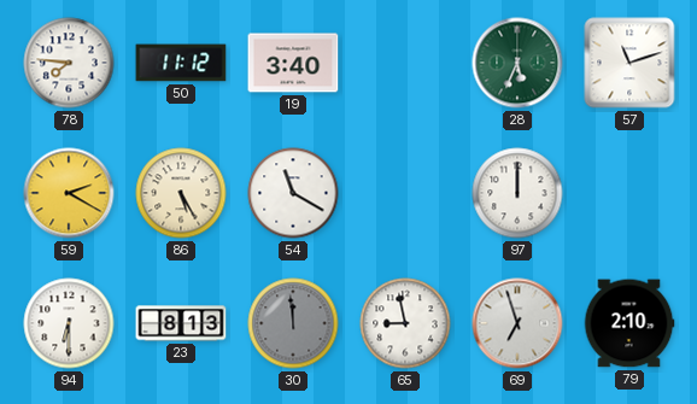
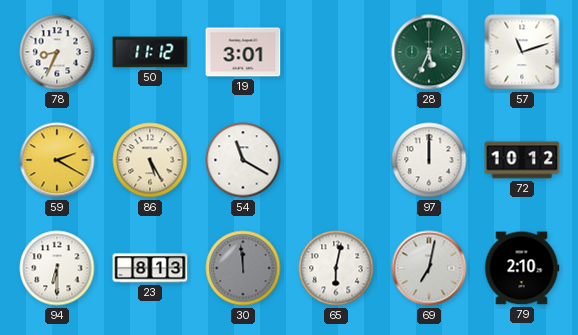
78: 7:46 -> 8:34 (57, 52)
19: 3:40 -> 3:01 (243, 52)
72: none -> 10:12 (522, 160)
65: 8:58 -> 6:02 (336, 268)
69: 6:57 -> 7:02 (429, 268)
